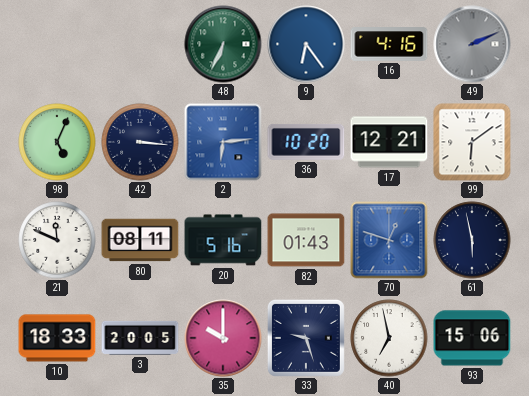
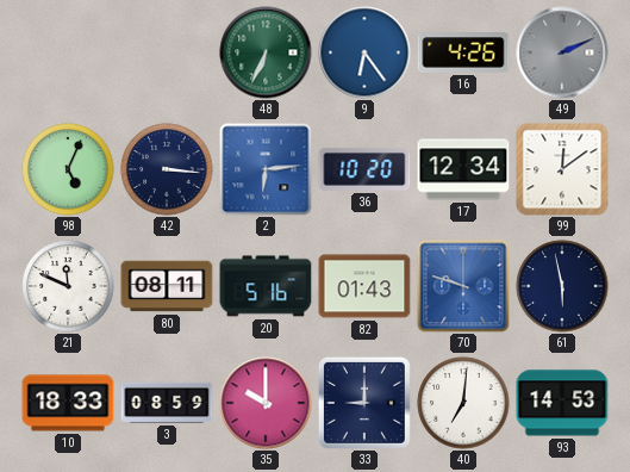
16: 4:16 -> 4:26 (463, 52)
17: 12:21 -> 12:34 (463, 169)
99: 6:09 -> 12:09 (562, 169)
70: 12:48 -> 9:48 (463, 286)
3: 20:05 -> 08:59 (167, 403)
33: 9:27 -> 9:00 (364, 403)
40: 6:58 -> 7:01 (463, 403)
93: 15:06 -> 14:53 (562, 403)
